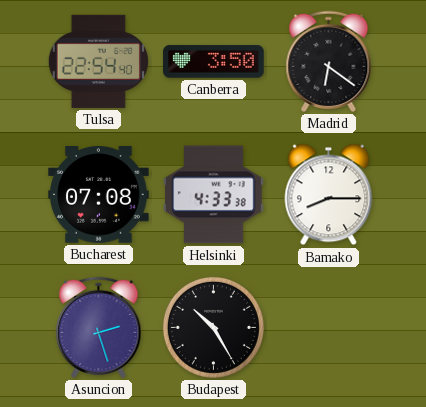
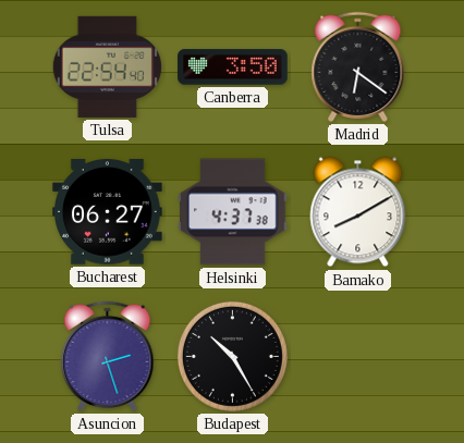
Bucharest: 07:08 -> 06:27 (108, 212)
Helsinki: 4:33 -> 4:37 (233, 212)
Bamako: 8:15 -> 8:10 (358, 212)
